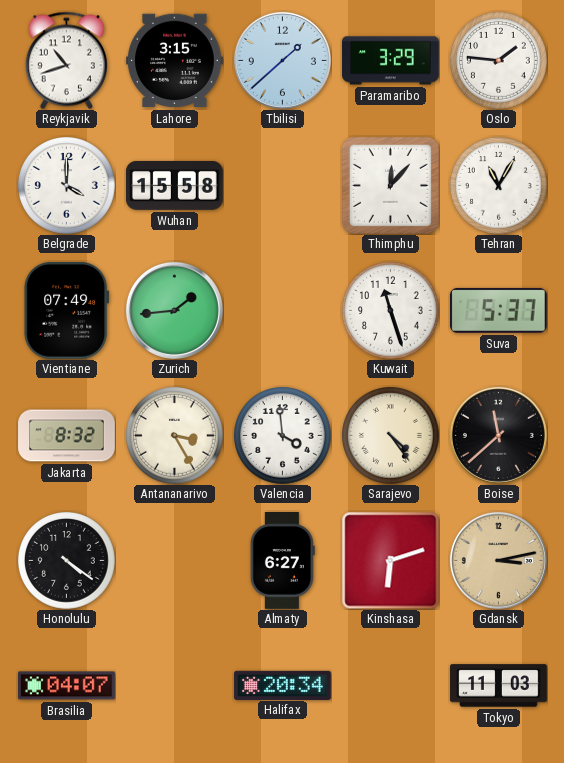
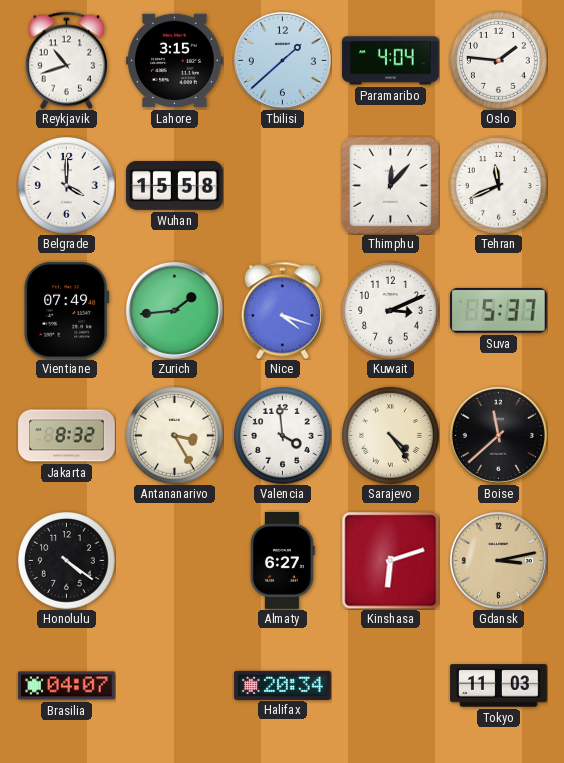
Paramaribo: 3:29 -> 4:04 (391, 61)
Tehran: 11:05 -> 11:41 (499, 186)
Nice: none -> 4:18 (282, 310)
Kuwait: 11:27 -> 3:11 (391, 311)
